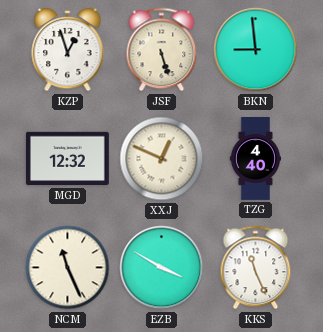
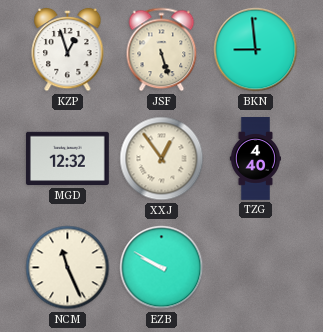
XXJ: 12:49 -> 12:54 (162, 159)
EZB: 3:50 -> 9:50 (162, 268)
KKS: 11:26 -> none (256, 268)
